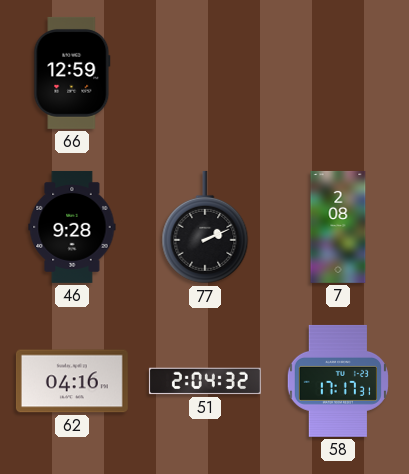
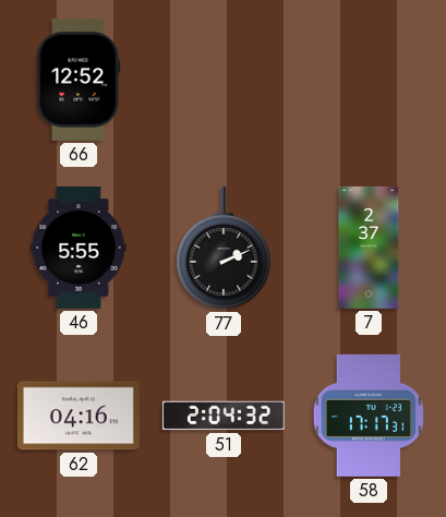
66: 12:59 -> 12:52 (79, 80)
46: 9:28 -> 5:55 (79, 248)
7: 2:08 -> 2:37 (369, 248)
